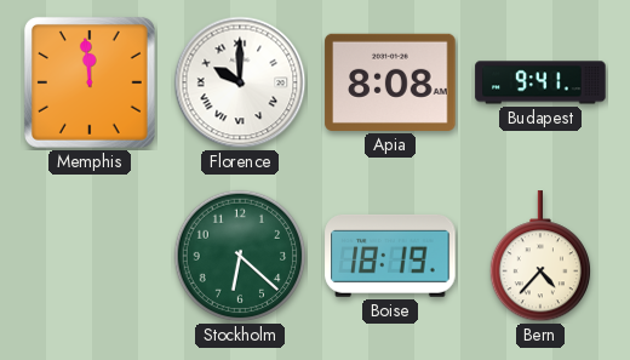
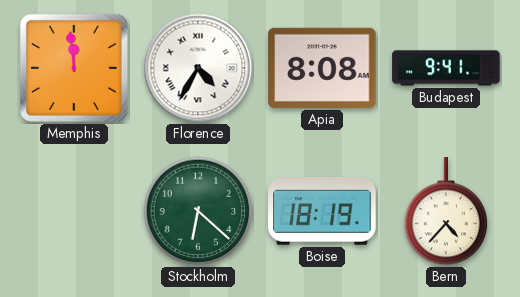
Florence: 10:00 -> 4:35 (198, 68)
